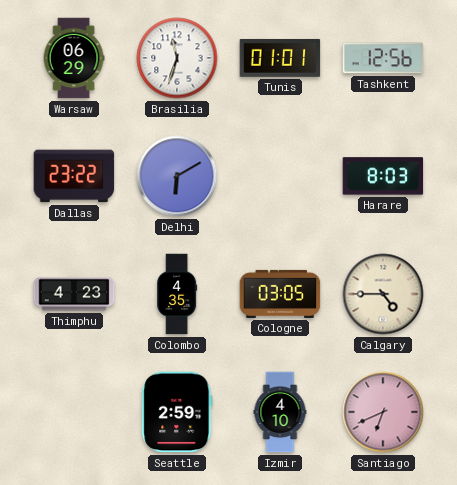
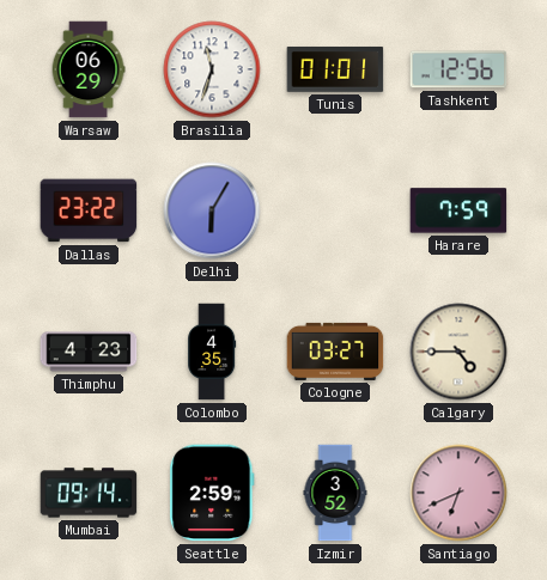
Delhi: 6:10 -> 6:05 (212, 210)
Harare: 8:03 -> 7:59 (458, 210)
Cologne: 03:05 -> 03:27 (335, 352)
Mumbai: none -> 09:14 (89, 493)
Izmir: 4:10 -> 3:52 (335, 493)
